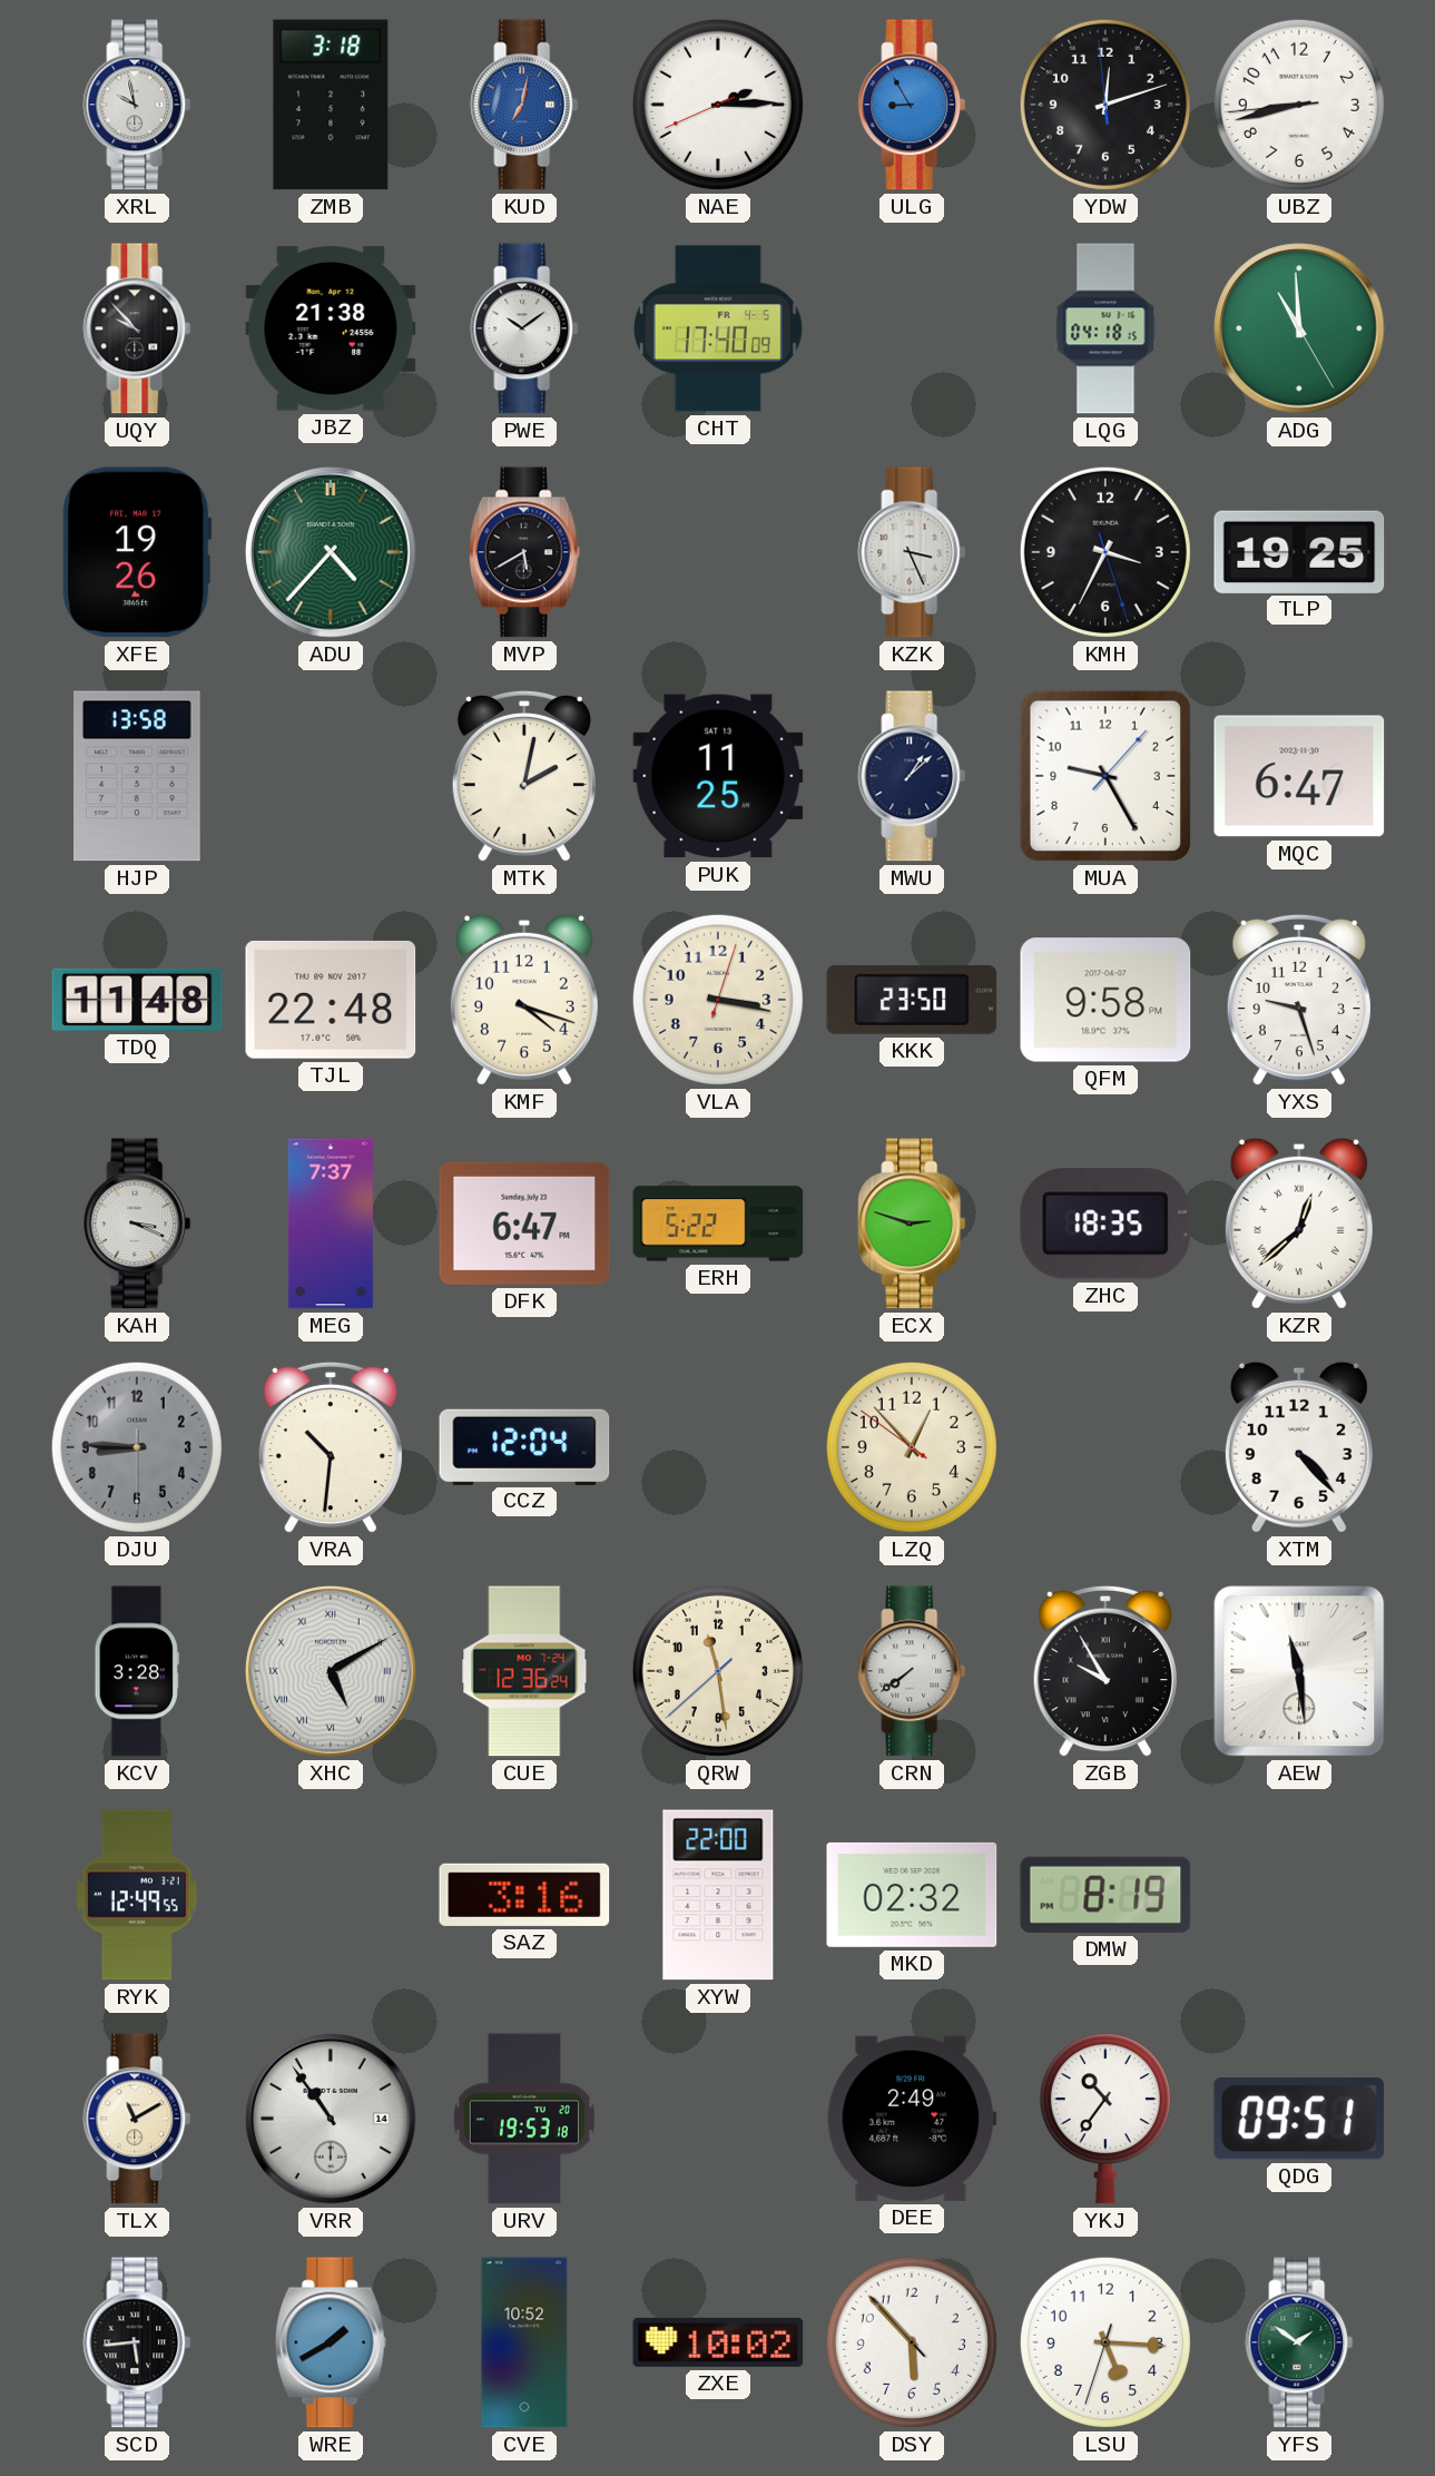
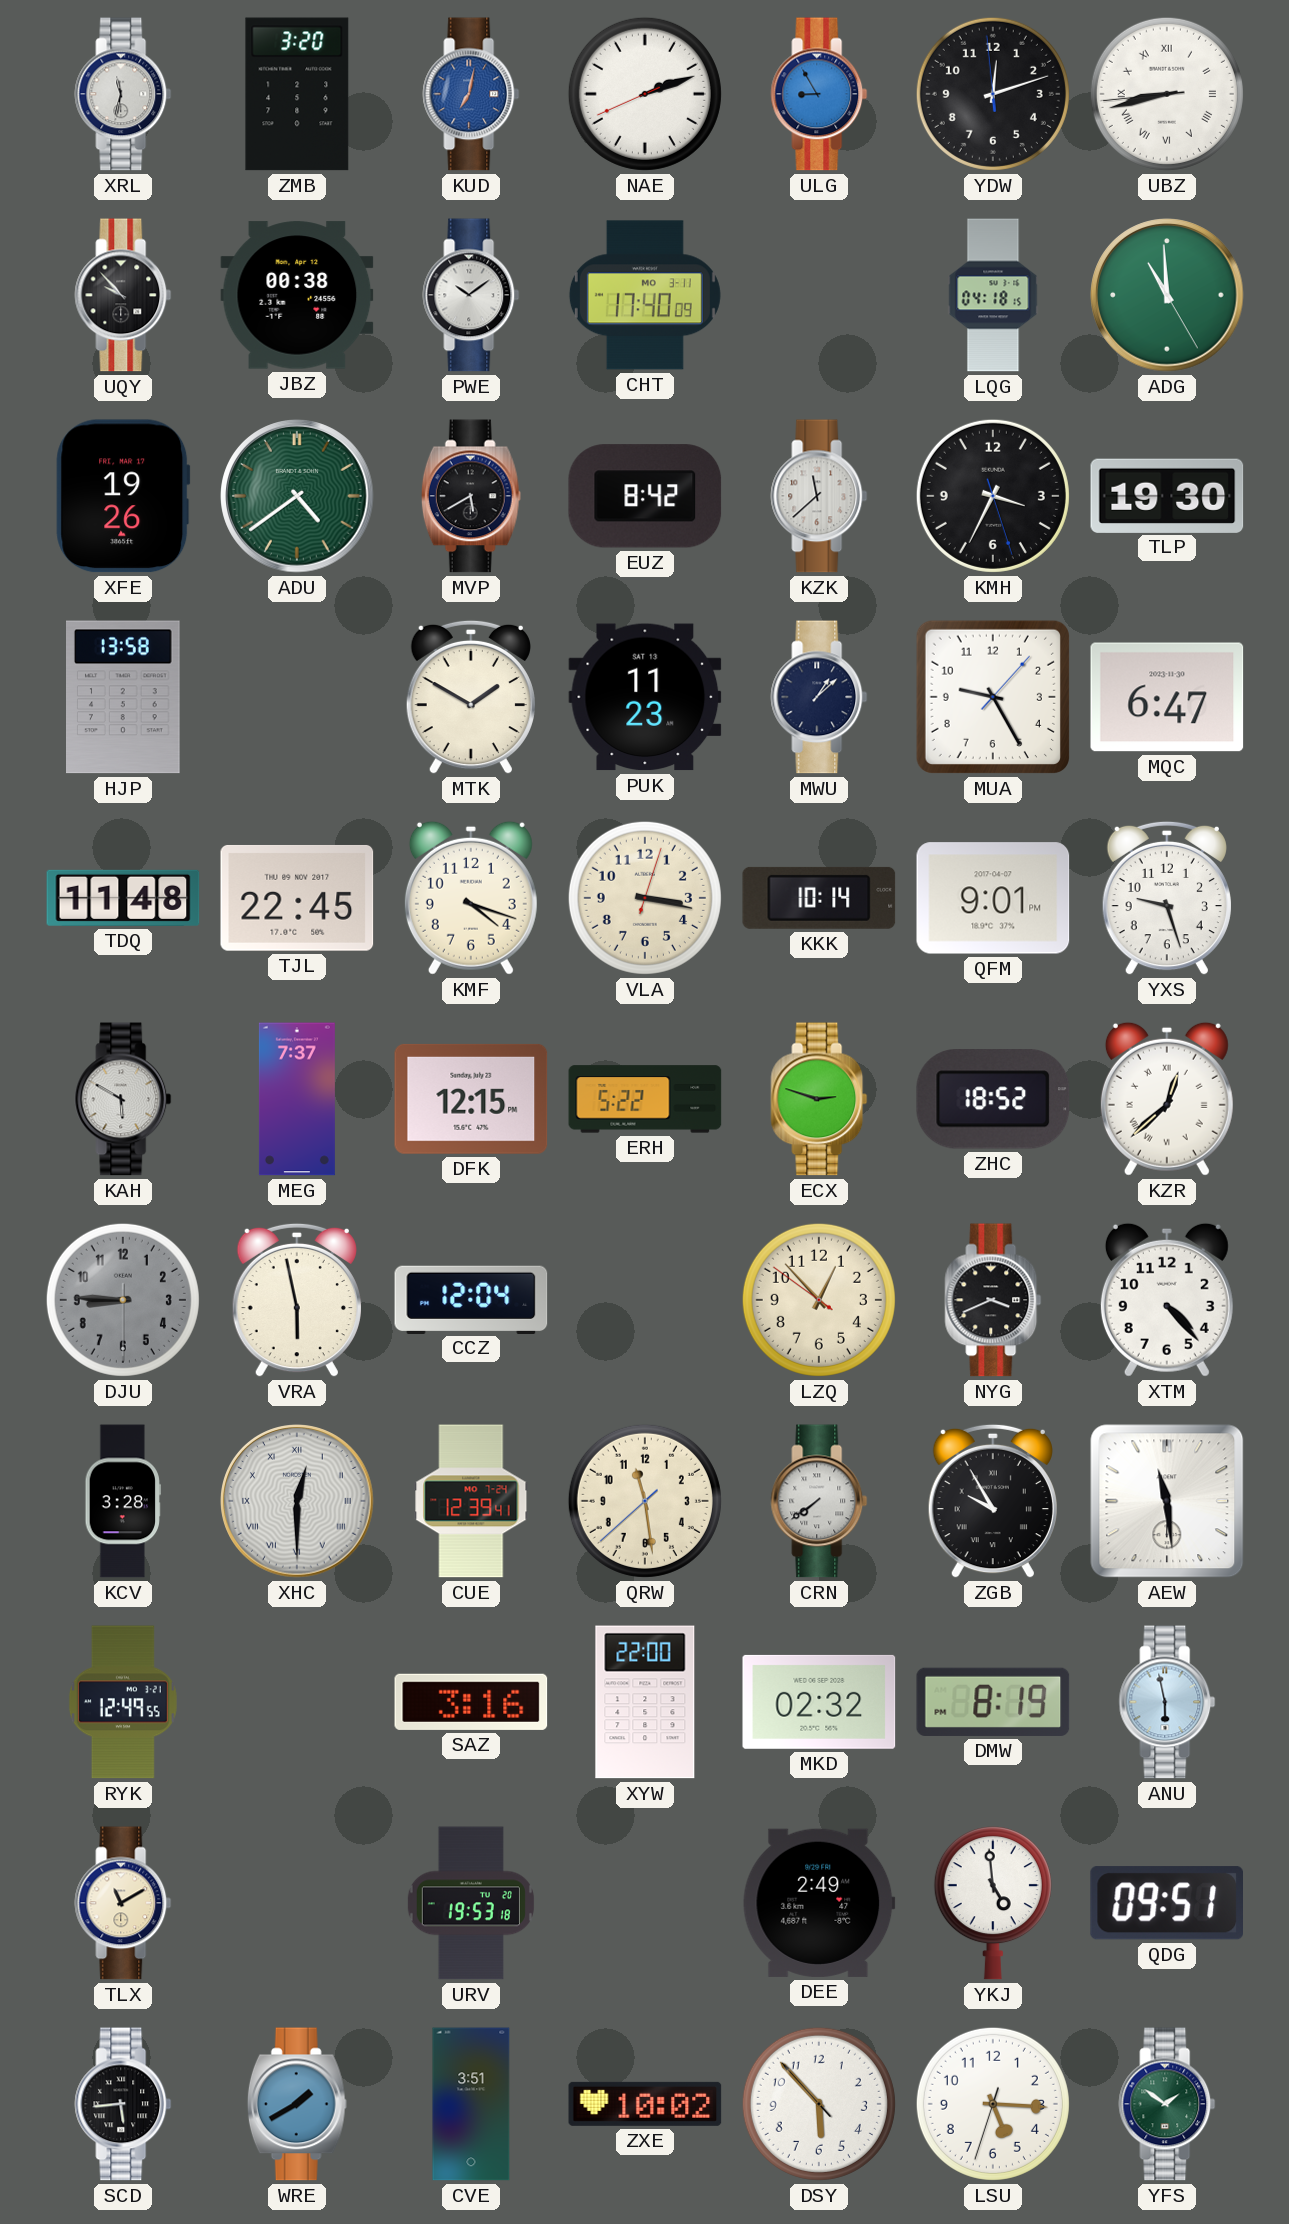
XRL: 9:58 -> 11:32 (123, 94)
ZMB: 3:18 -> 3:20 (297, 94)
NAE: 2:14 -> 2:11 (645, 94)
UBZ numerals: Arabic -> Roman (1167, 94)
JBZ: 21:38 -> 00:38 (297, 295)
CHT date: FR 4-5 -> MO 3-11 (645, 295)
ADU: 4:37 -> 4:39 (297, 496)
EUZ: none -> 8:42 (645, 496)
KZK: 3:26 -> 11:38 (819, 496)
TLP: 19:25 -> 19:30 (1167, 495)
MTK: 2:02 -> 1:50 (471, 697)
PUK: 11:25 -> 11:23 (645, 697)
TJL: 22:48 -> 22:45 (297, 898)
KKK: 23:50 -> 10:14 (819, 898)
QFM: 9:58 -> 9:01 (993, 898)
KAH: 3:19 -> 5:50 (123, 1099)
DFK: 6:47 -> 12:15 (471, 1099)
ZHC: 18:35 -> 18:52 (993, 1099)
VRA: 10:31 -> 5:58 (297, 1300)
NYG: none -> 3:41 (993, 1300)
XHC: 5:10 -> 12:30 (297, 1501)
CUE: 12:36 -> 12:39 (471, 1501)
ANU: none -> 5:58 (1167, 1702)
VRR: 10:54 -> none (331, 2119)
YKJ: 10:36 -> 4:59 (993, 1903)
CVE: 10:52 -> 3:51 (471, 2104)
